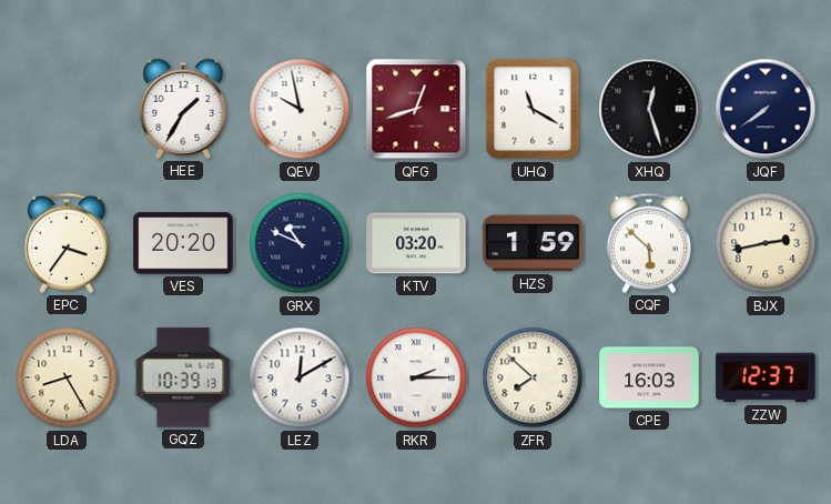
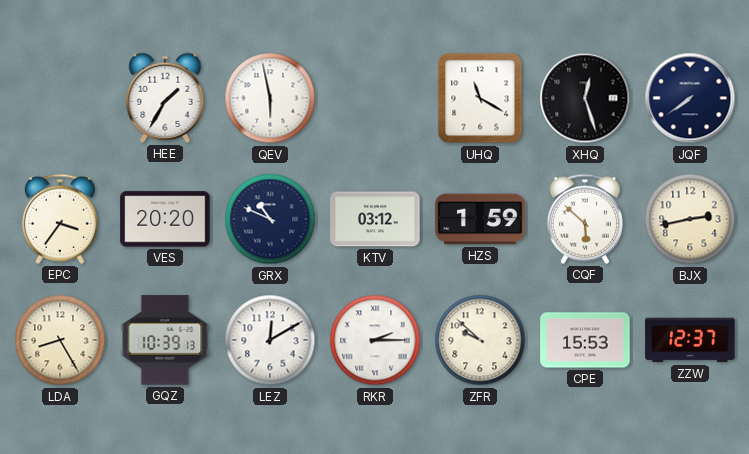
QEV: 9:58 -> 5:58 (270, 98)
QFG: 12:42 -> none (416, 109)
KTV: 03:20 -> 03:12 (375, 219)
ZFR: 7:52 -> 9:52 (480, 340)
CPE: 16:03 -> 15:53 (585, 340)
